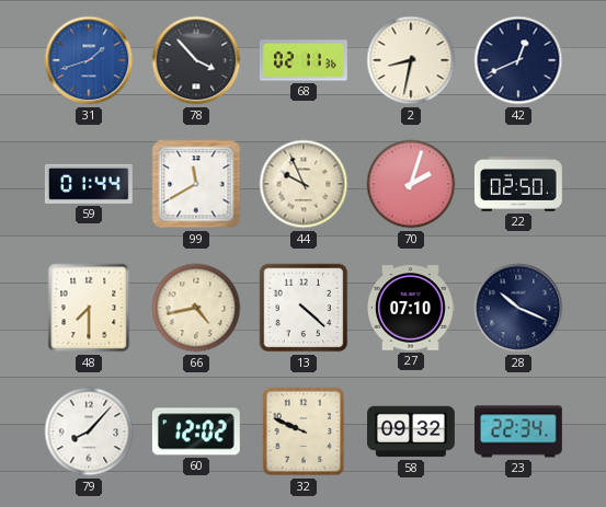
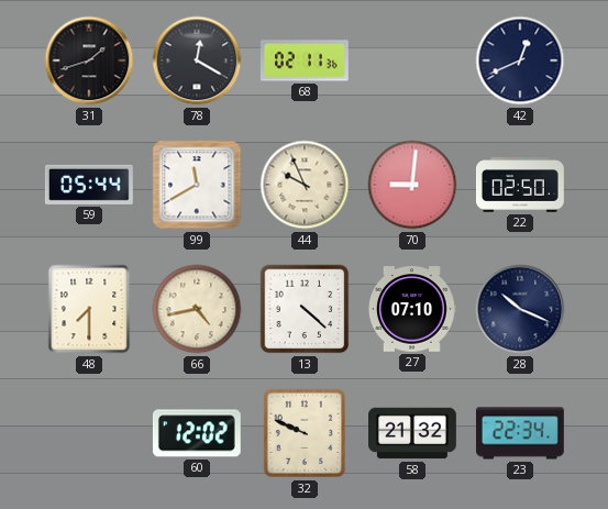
31 dial: blue -> black (89, 60)
78: 3:53 -> 12:20 (197, 60)
2: 8:32 -> none (411, 60)
59: 01:44 -> 05:44 (89, 185)
70: 2:03 -> 9:01 (412, 185)
79: 8:07 -> none (89, 431)
58: 09:32 -> 21:32 (413, 433)
